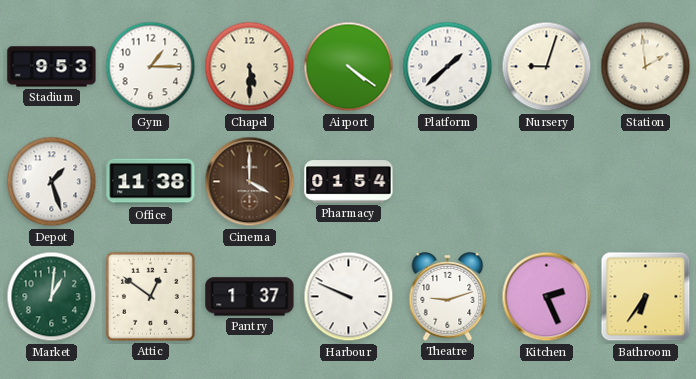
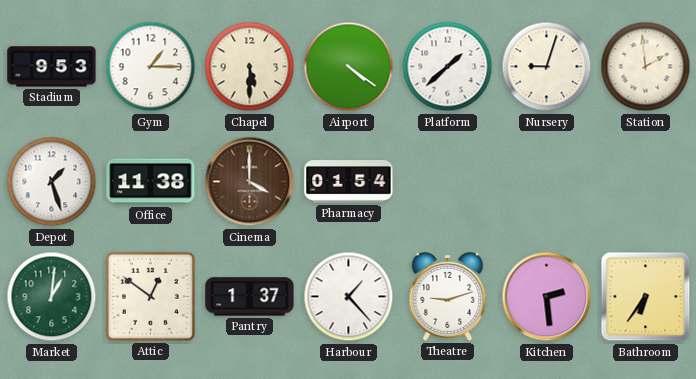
Harbour: 9:49 -> 1:23 (349, 297)
Kitchen: 2:26 -> 2:29 (547, 297)
